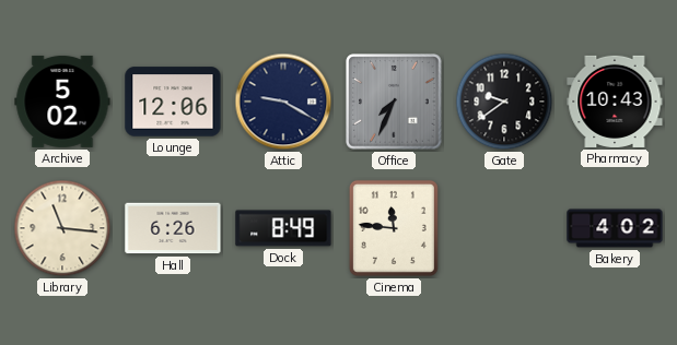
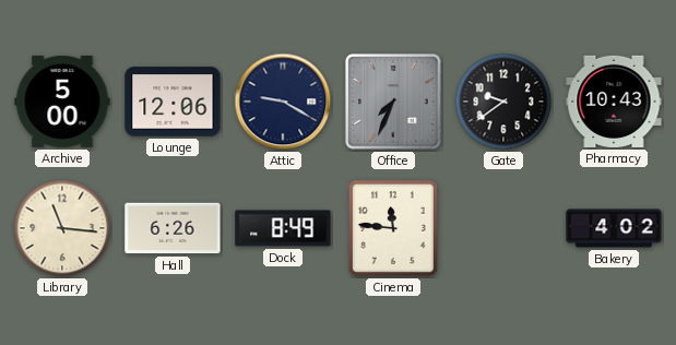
Archive: 5:02 -> 5:00 (62, 102)
